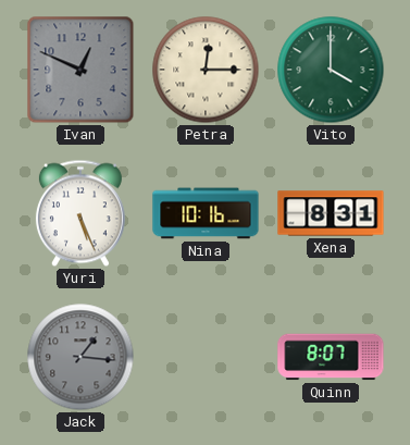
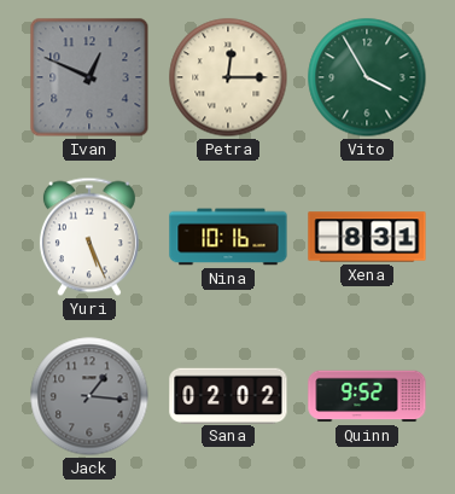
Vito: 4:00 -> 3:55 (367, 77)
Sana: none -> 02:02 (228, 395)
Quinn: 8:07 -> 9:52 (367, 396)
